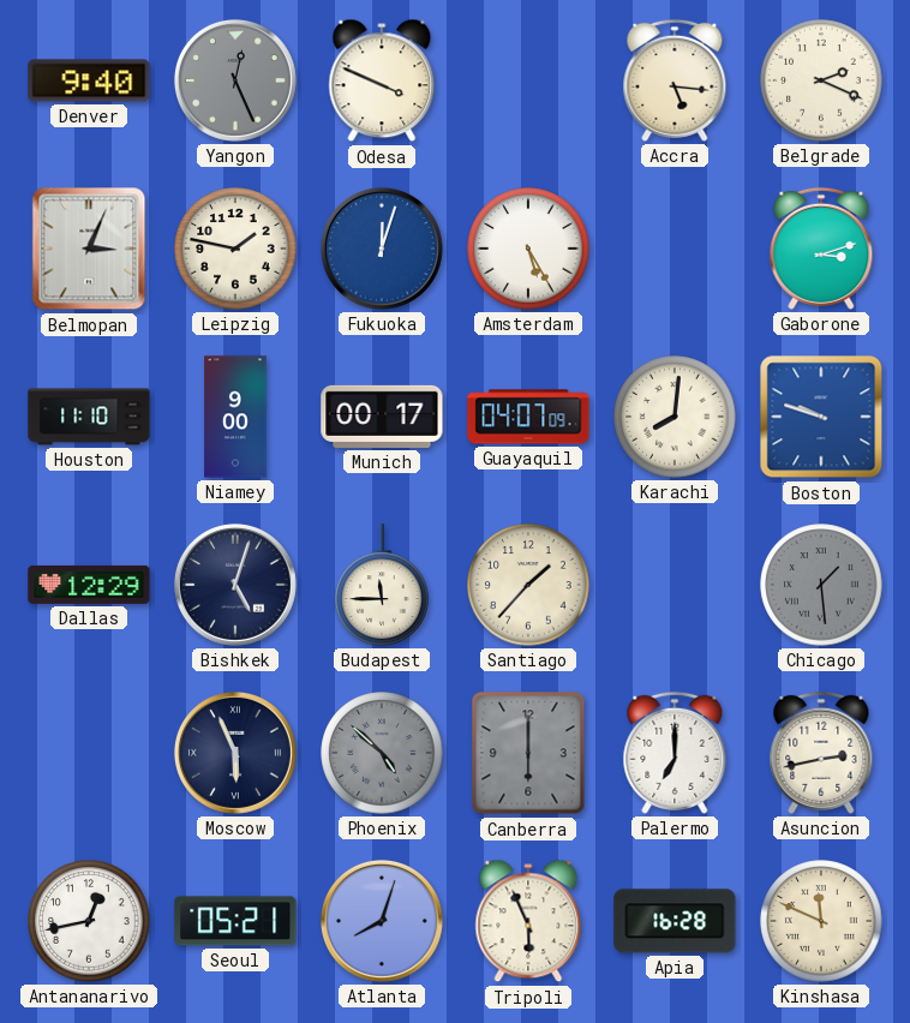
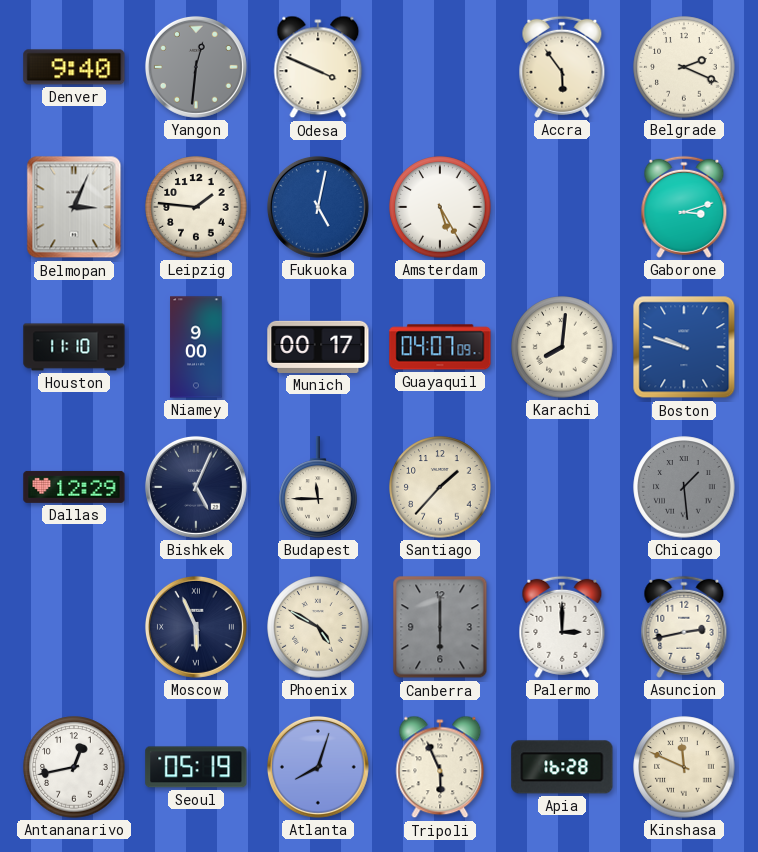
Yangon: 12:26 -> 12:31 (196, 67)
Accra: 5:16 -> 5:54 (562, 67)
Leipzig: 1:47 -> 1:46 (196, 207)
Fukuoka: 12:03 -> 5:02 (318, 207)
Bishkek: 5:03 -> 5:04 (196, 487)
Phoenix: 4:52 -> 4:50 (318, 627)
Phoenix dial: grey -> cream (318, 627)
Palermo: 7:00 -> 3:00 (562, 627)
Seoul: 05:21 -> 05:19 (196, 767)
